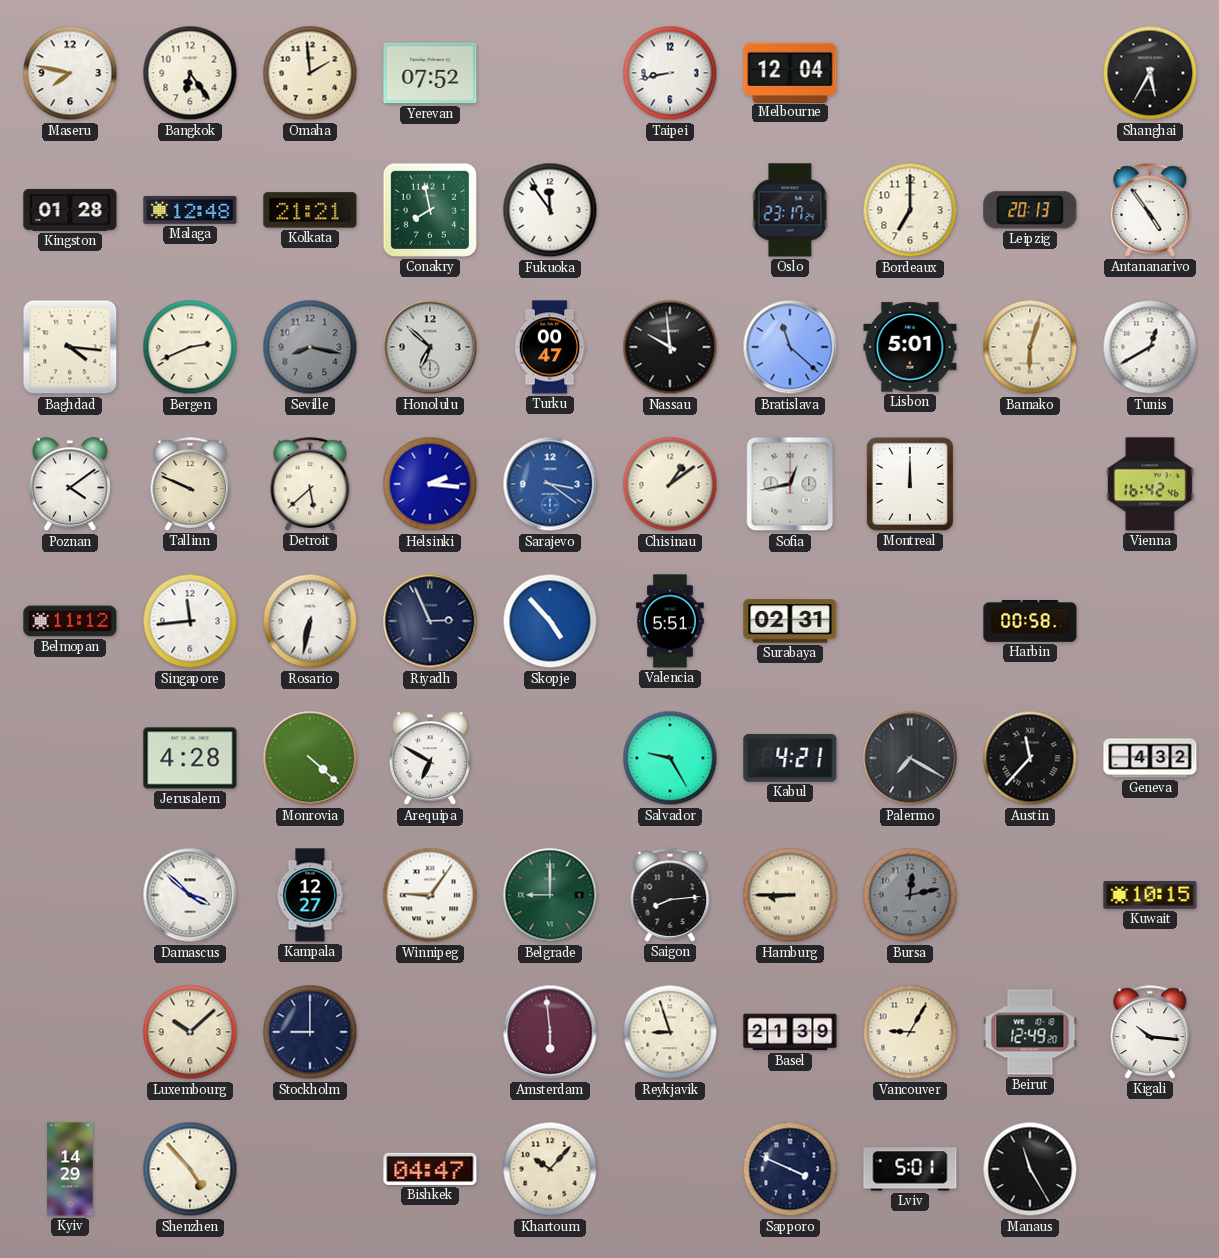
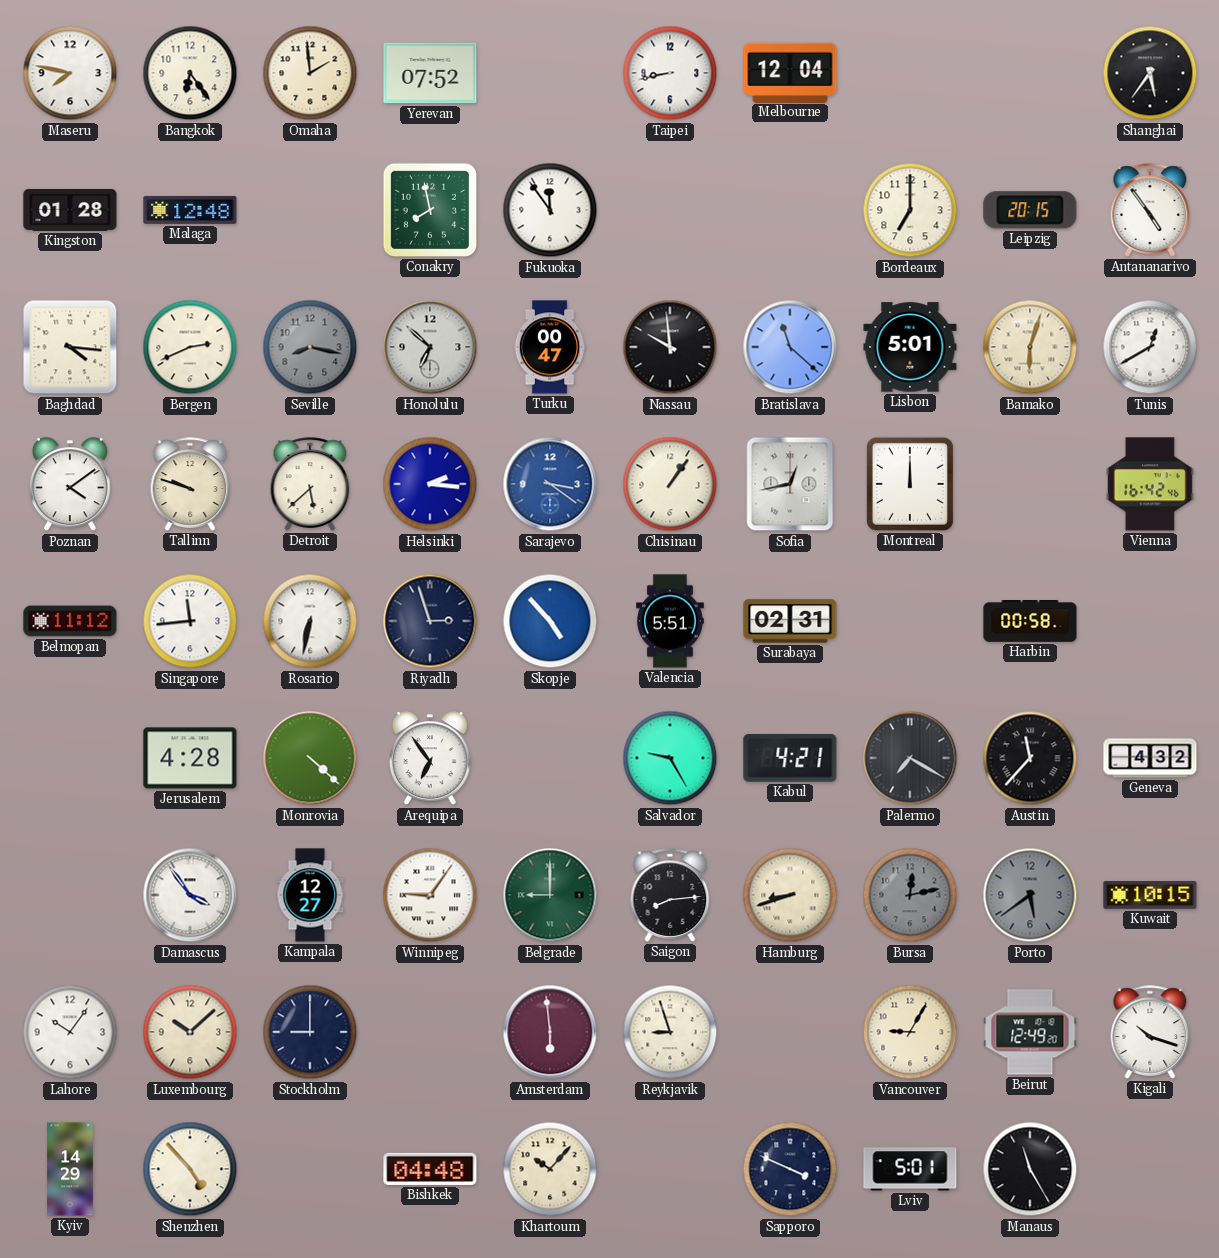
Shanghai: 5:35 -> 5:36 (1150, 73)
Kolkata: 21:21 -> none (310, 210)
Oslo: 23:17 -> none (790, 210)
Leipzig: 20:13 -> 20:15 (1030, 210)
Tallinn: 9:49 -> 9:48 (190, 484)
Chisinau: 1:09 -> 1:06 (670, 484)
Riyadh: 2:56 -> 2:57 (430, 621)
Arequipa: 6:50 -> 6:54 (430, 759)
Damascus: 3:52 -> 3:54 (190, 895)
Hamburg: 8:45 -> 8:42 (790, 895)
Porto: none -> 5:39 (1030, 895)
Lahore: none -> 10:06 (70, 1032)
Basel: 21:39 -> none (790, 1032)
Kigali: 10:16 -> 10:18 (1150, 1032)
Bishkek: 04:47 -> 04:48 (430, 1169)
